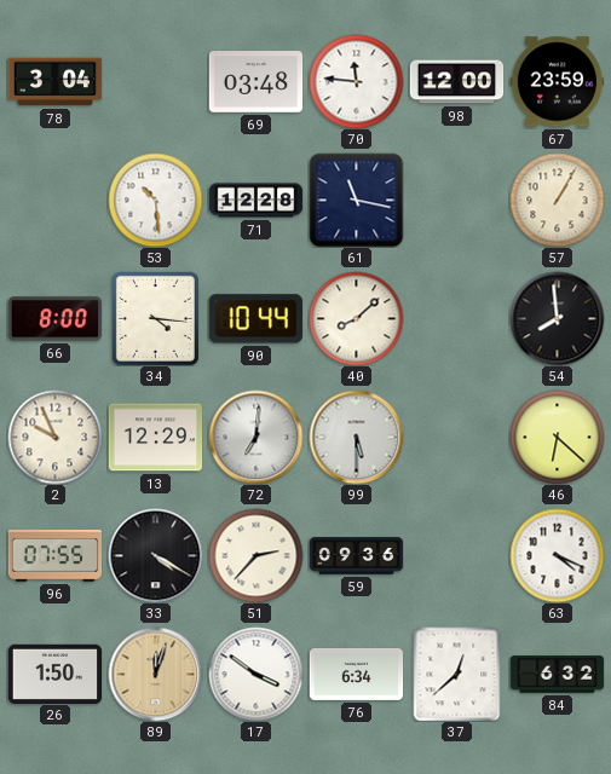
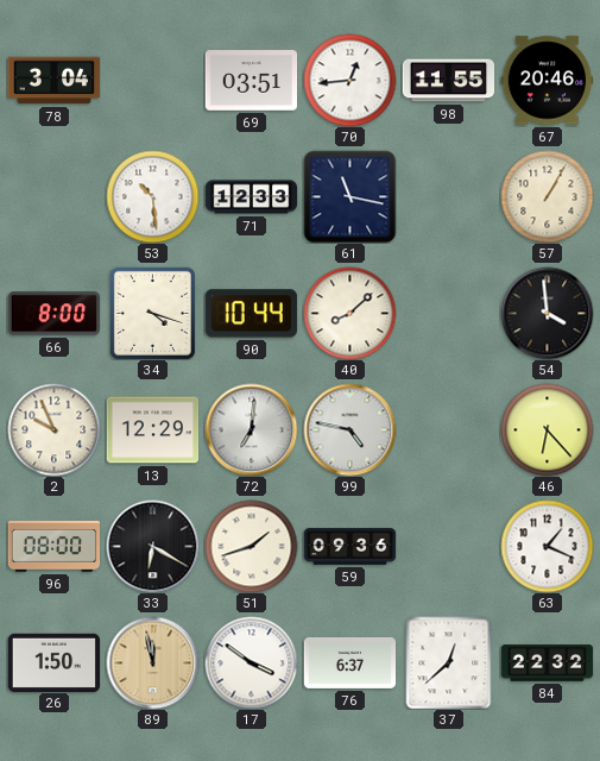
69: 03:48 -> 03:51 (251, 81)
70: 11:46 -> 12:44 (349, 80)
98: 12:00 -> 11:55 (448, 81)
67: 23:59 -> 20:46 (547, 81)
71: 12:28 -> 12:33 (251, 197)
34: 4:16 -> 4:18 (152, 313)
54: 7:59 -> 3:59 (547, 313)
99: 5:30 -> 4:47 (349, 429)
46: 6:22 -> 6:23 (547, 429)
96: 07:55 -> 08:00 (53, 547)
33: 4:20 -> 6:20 (152, 546)
51: 2:37 -> 1:42 (251, 546)
63: 4:19 -> 1:19 (547, 546)
89: 12:03 -> 11:58 (152, 662)
76: 6:34 -> 6:37 (349, 662)
84: 6:32 -> 22:32 (547, 663)
